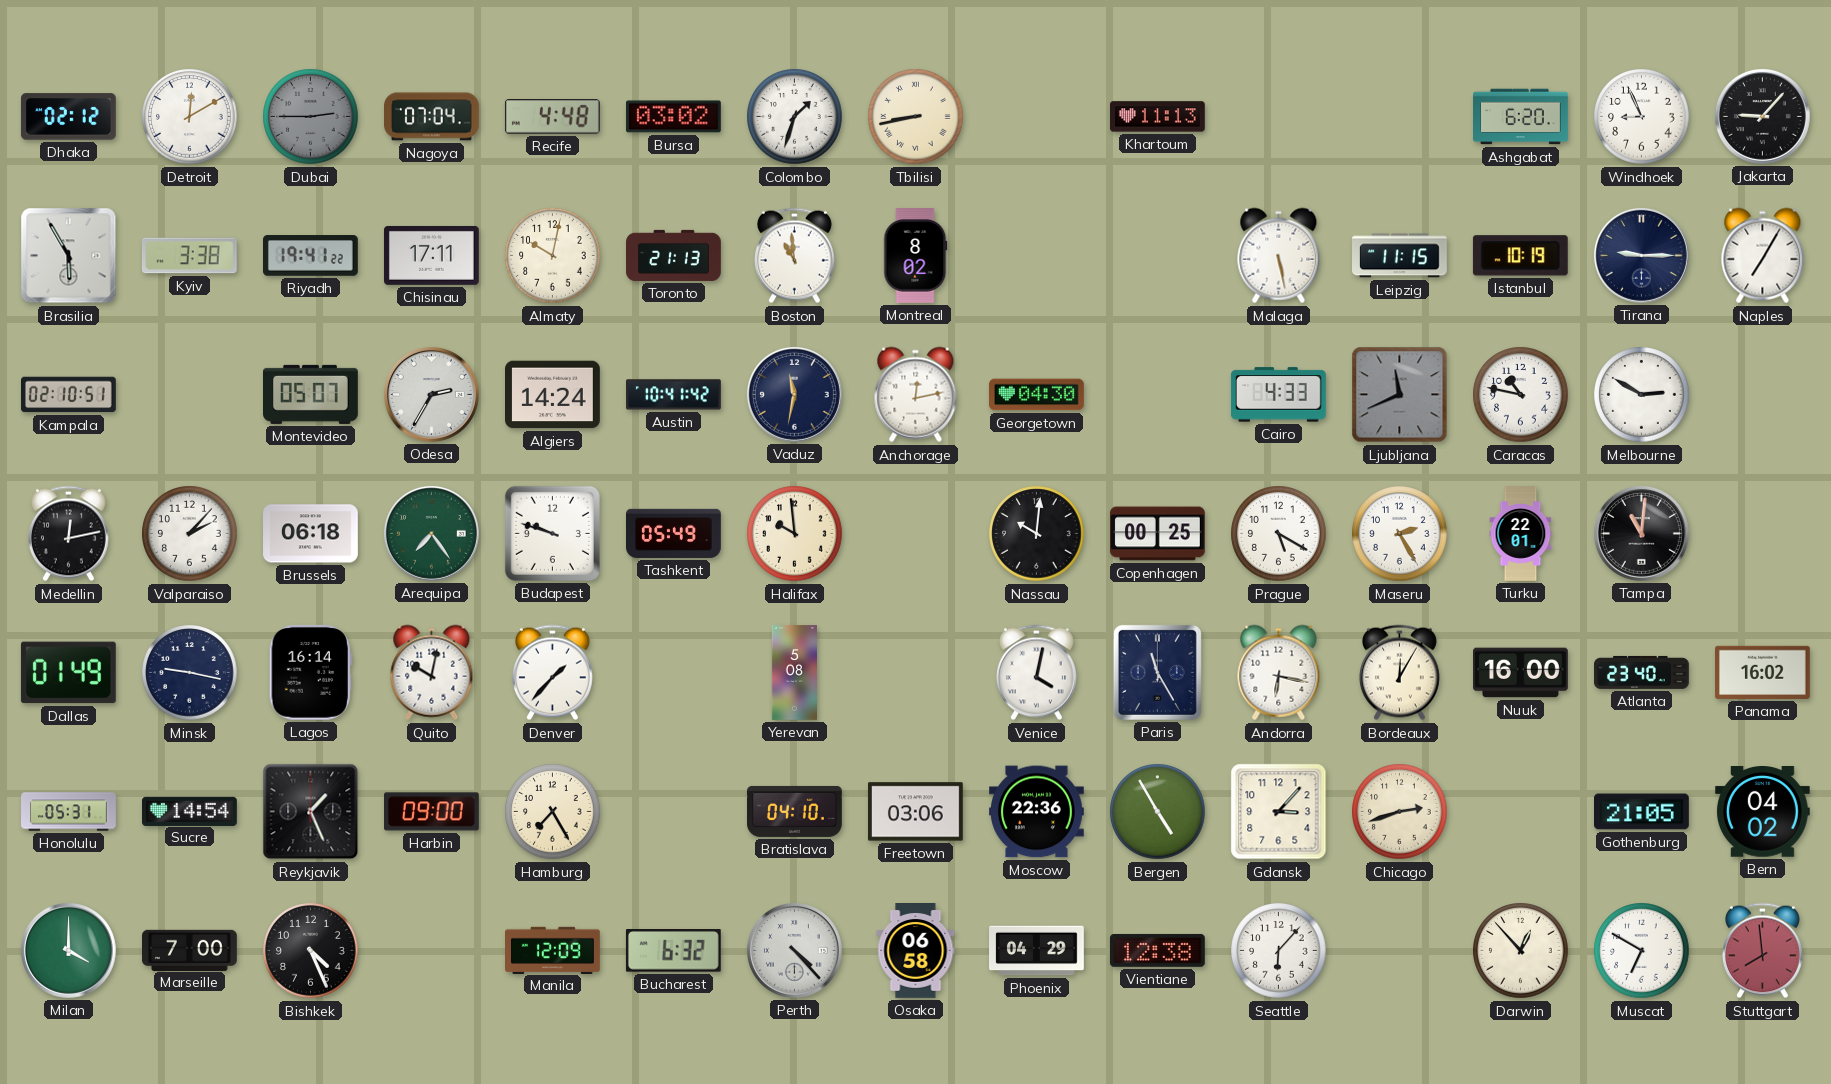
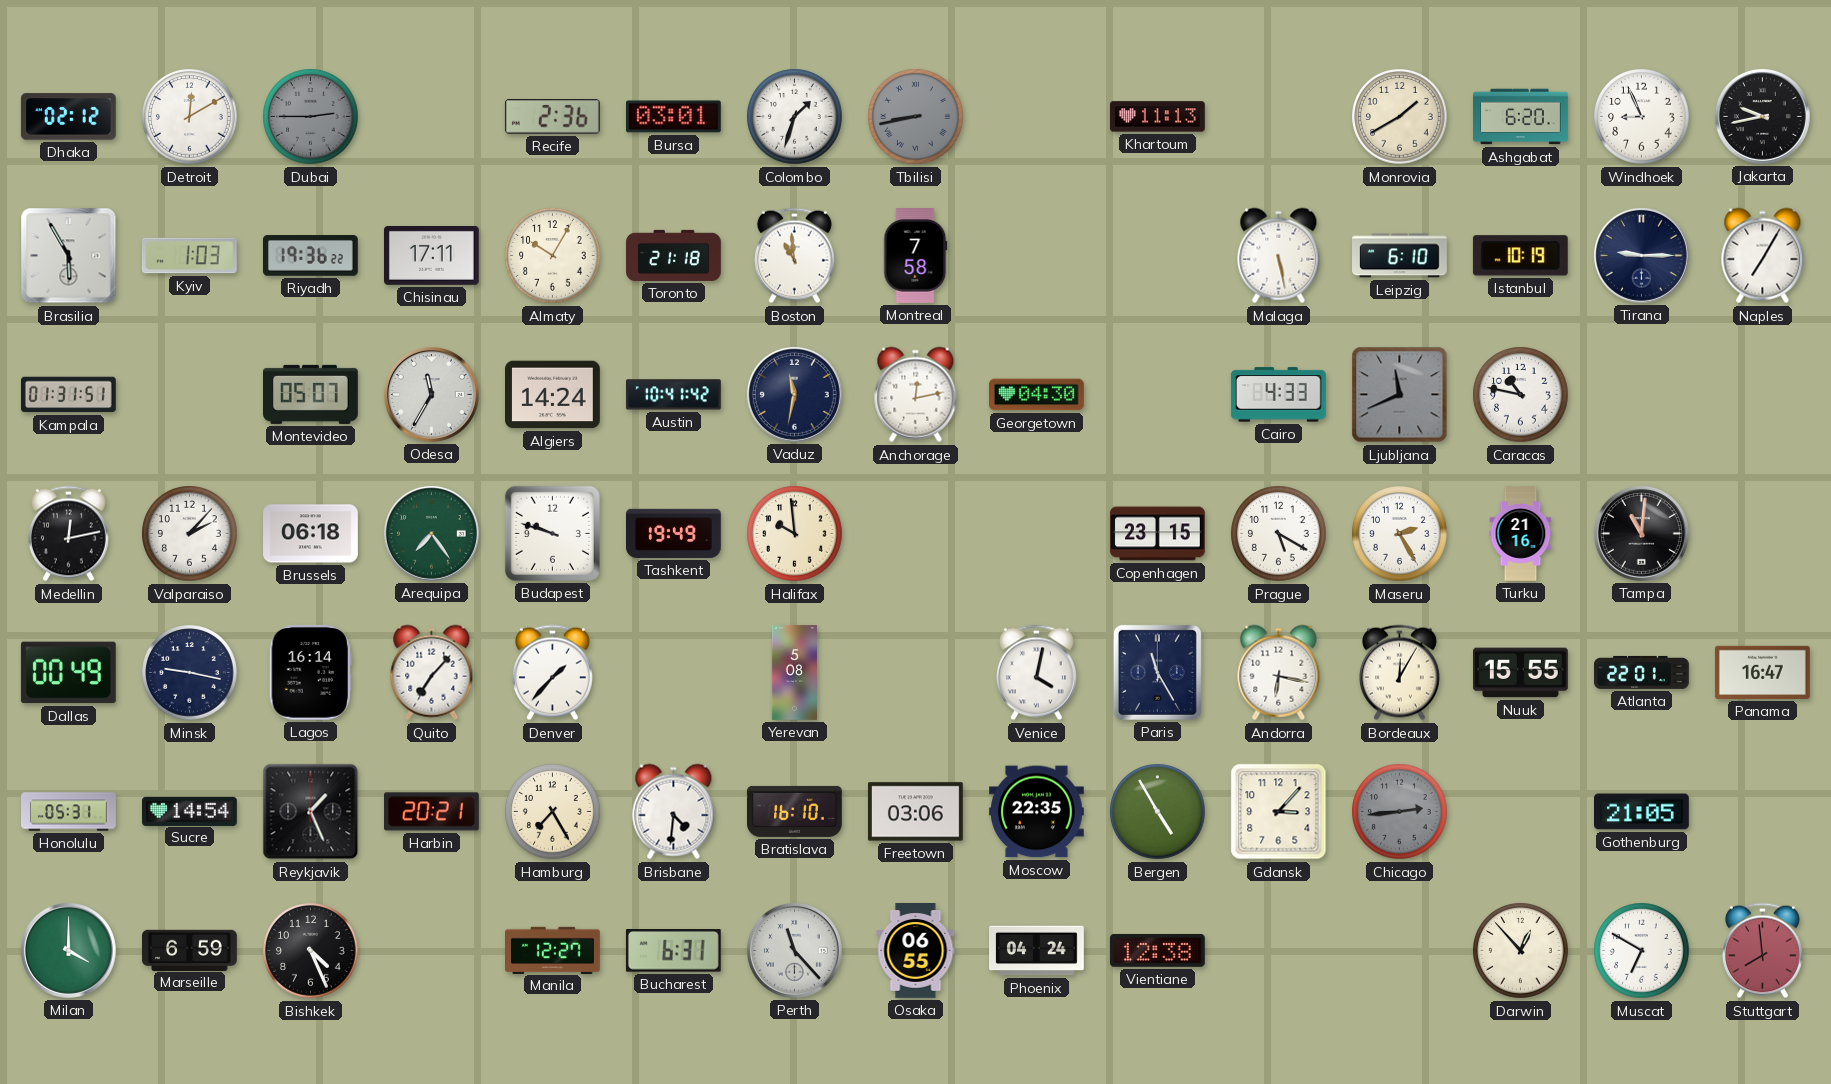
Nagoya: 07:04 -> none (432, 117)
Recife: 4:48 -> 2:36 (552, 117)
Bursa: 03:02 -> 03:01 (673, 117)
Tbilisi dial: cream -> grey (916, 117)
Monrovia: none -> 1:40 (1400, 117)
Jakarta: 9:07 -> 9:43 (1762, 116)
Kyiv: 3:38 -> 1:03 (189, 256)
Riyadh: 19:41 -> 19:36 (311, 256)
Almaty: 10:02 -> 10:05 (553, 256)
Toronto: 21:13 -> 21:18 (674, 255)
Montreal: 8:02 -> 7:58 (916, 256)
Leipzig: 11:15 -> 6:10 (1400, 256)
Kampala: 02:10 -> 01:31 (69, 395)
Odesa: 2:35 -> 11:35 (431, 394)
Melbourne: 2:50 -> none (1642, 395)
Tashkent: 05:49 -> 19:49 (674, 533)
Nassau: 10:01 -> none (1037, 534)
Copenhagen: 00:25 -> 23:15 (1158, 534)
Turku: 22:01 -> 21:16 (1521, 534)
Dallas: 01:49 -> 00:49 (68, 673)
Quito: 10:02 -> 7:07 (432, 673)
Nuuk: 16:00 -> 15:55 (1521, 673)
Atlanta: 23:40 -> 22:01 (1642, 672)
Panama: 16:02 -> 16:47 (1763, 672)
Harbin: 09:00 -> 20:21 (432, 812)
Brisbane: none -> 4:31 (674, 812)
Bratislava: 04:10 -> 16:10 (795, 811)
Moscow: 22:36 -> 22:35 (1037, 812)
Chicago: 2:42 -> 2:44 (1400, 812)
Chicago dial: cream -> grey (1400, 812)
Bern: 04:02 -> none (1762, 812)
Marseille: 7:00 -> 6:59 (190, 950)
Manila: 12:09 -> 12:27 (553, 950)
Bucharest: 6:32 -> 6:31 (673, 951)
Perth: 4:23 -> 11:23 (794, 950)
Osaka: 06:58 -> 06:55 (916, 951)
Phoenix: 04:29 -> 04:24 (1037, 951)
Seattle: 6:07 -> none (1279, 951)
